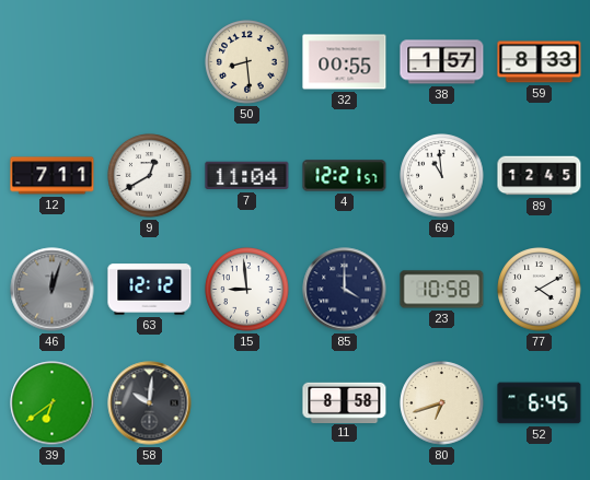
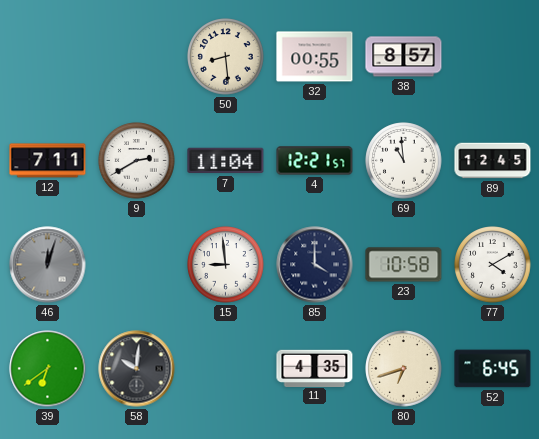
38: 1:57 -> 8:57 (404, 57)
59: 8:33 -> none (540, 62)
9: 12:40 -> 2:40 (137, 161)
63: 12:12 -> none (150, 290)
11: 8:58 -> 4:35 (315, 368)
